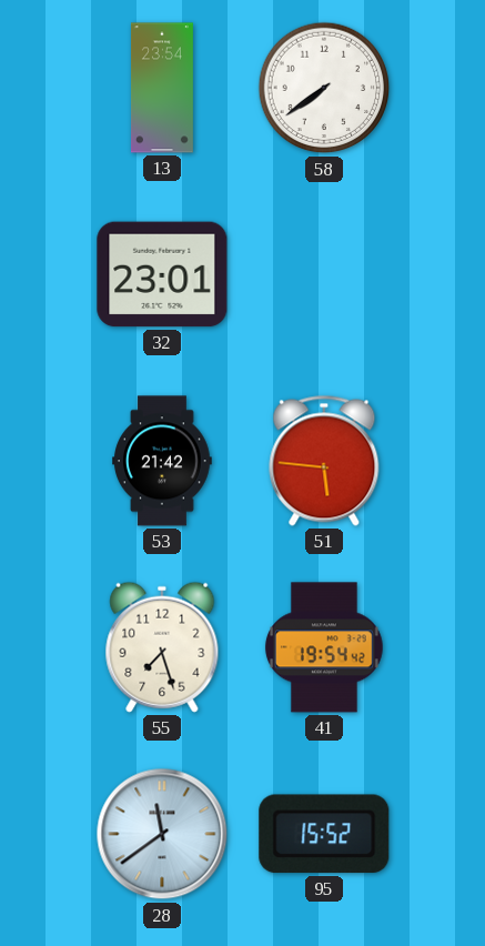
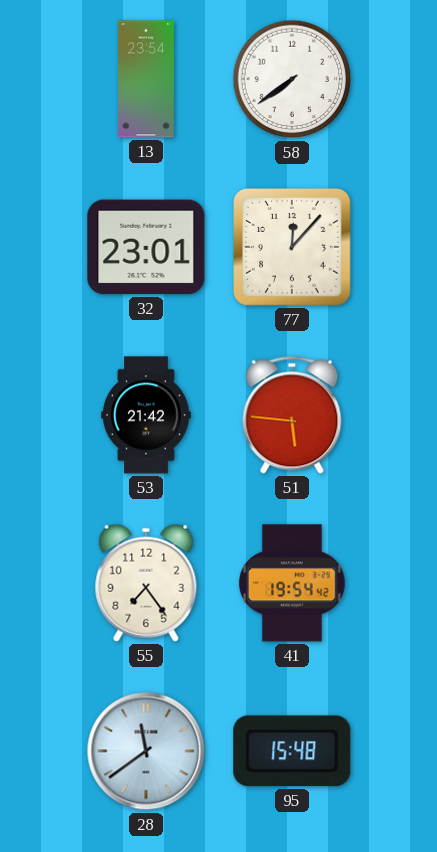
77: none -> 12:07 (293, 248)
55: 7:27 -> 7:24 (146, 583)
95: 15:52 -> 15:48 (292, 751)
